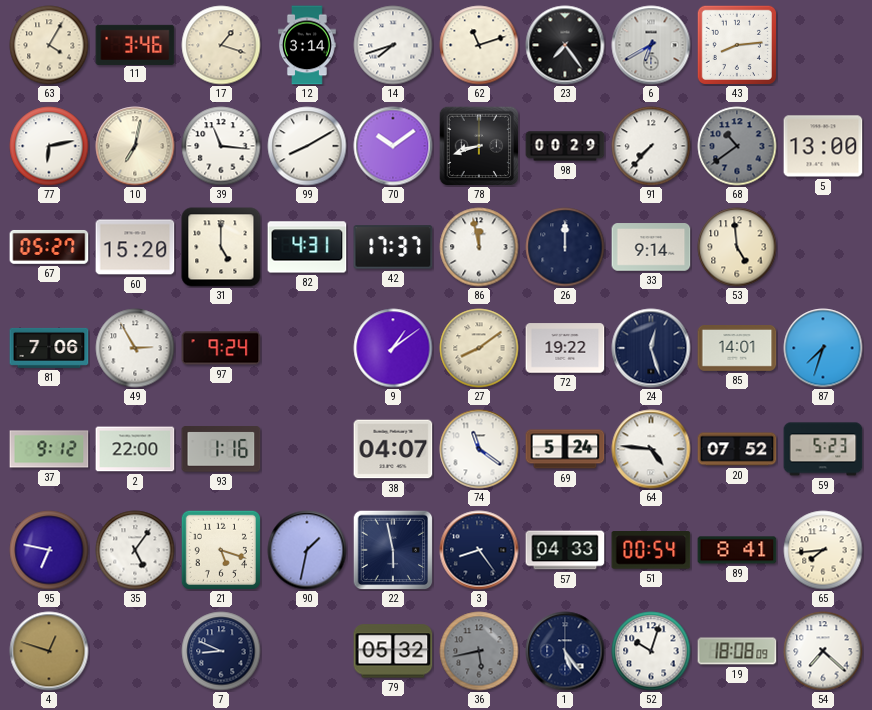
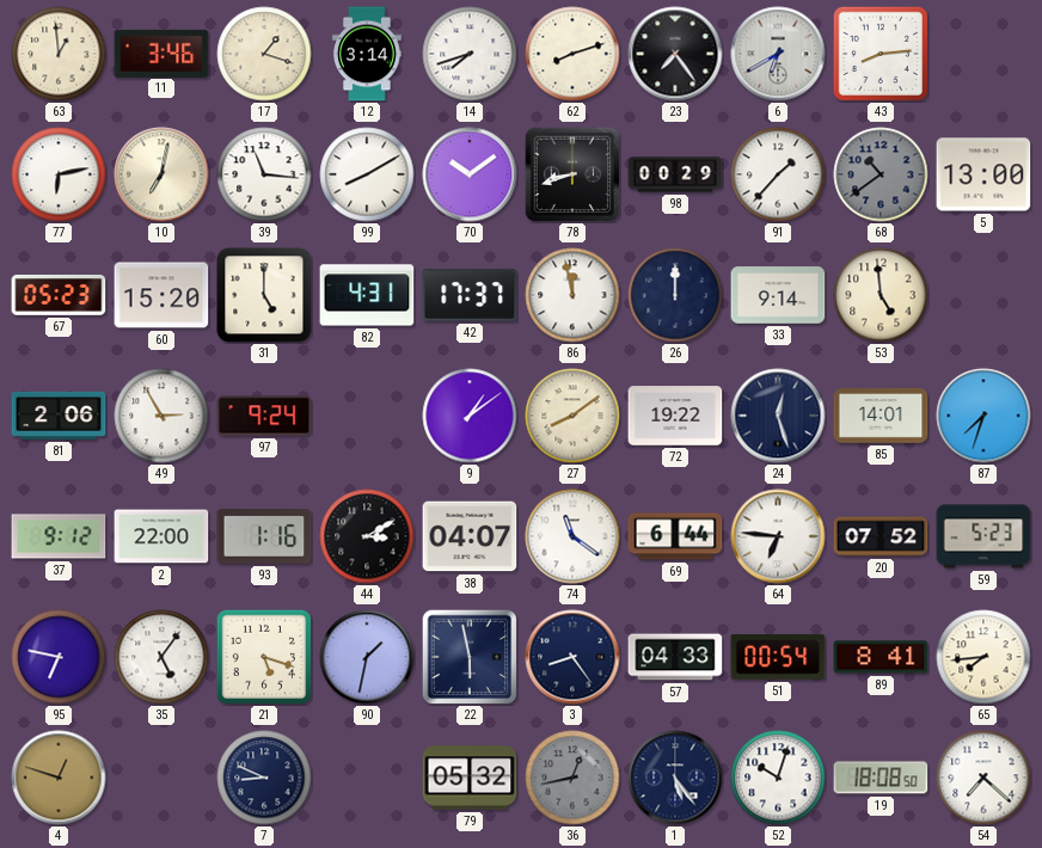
63: 4:05 -> 12:59 (59, 54)
62: 11:12 -> 8:12 (572, 54)
91: 7:37 -> 1:37 (778, 174)
67: 05:27 -> 05:23 (59, 295)
81: 7:06 -> 2:06 (59, 416)
44: none -> 3:10 (367, 536)
69: 5:24 -> 6:44 (675, 536)
64: 4:46 -> 6:46 (778, 536)
36: 5:43 -> 12:43 (572, 778)
19: 18:08:09 -> 18:08:50 (881, 778)
